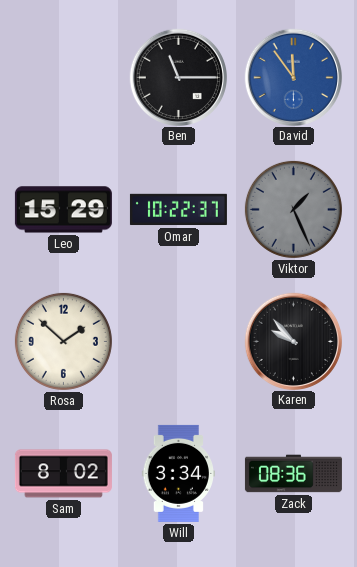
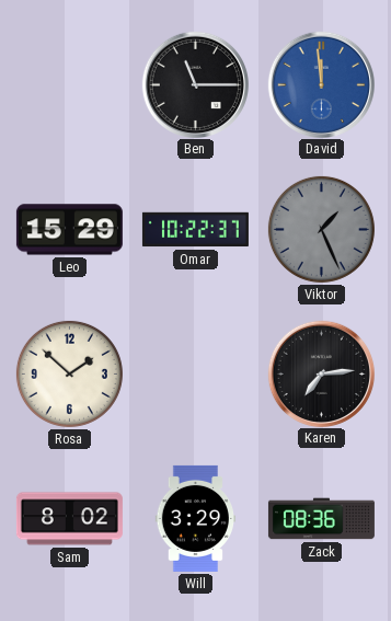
David: 11:54 -> 11:59 (321, 84)
Karen: 9:53 -> 7:14 (321, 373)
Will: 3:34 -> 3:29 (195, 518)
